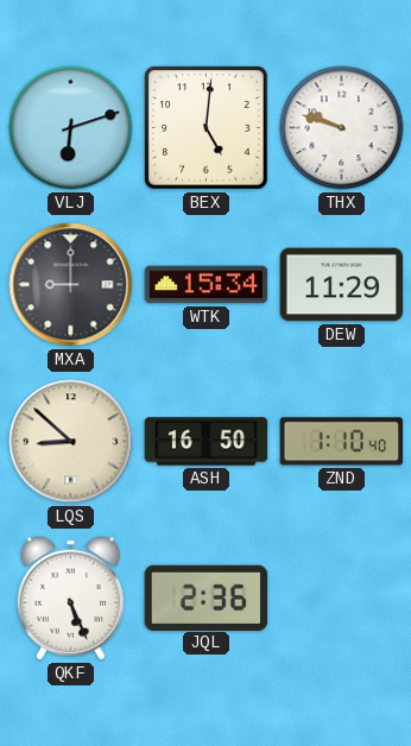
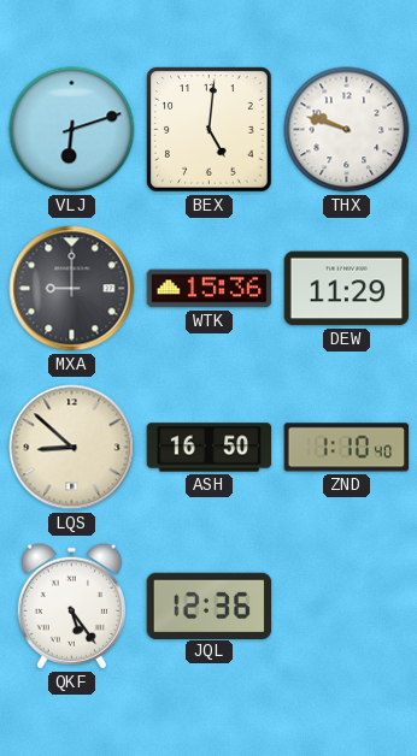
WTK: 15:34 -> 15:36 (210, 289)
QKF: 5:26 -> 5:24 (71, 607)
JQL: 2:36 -> 12:36 (210, 606)
